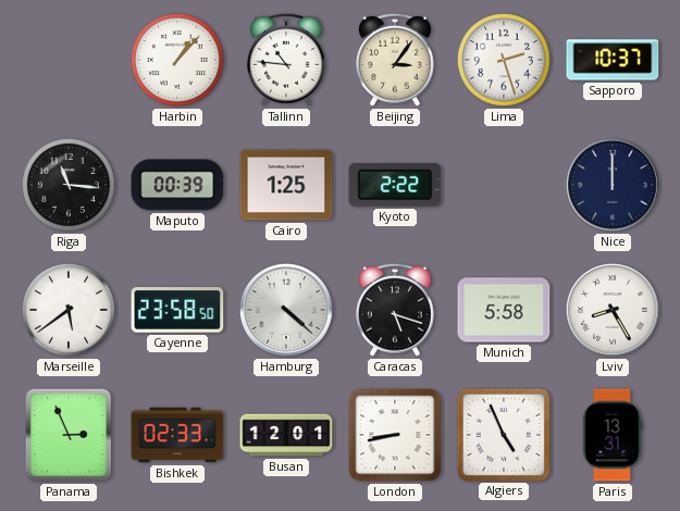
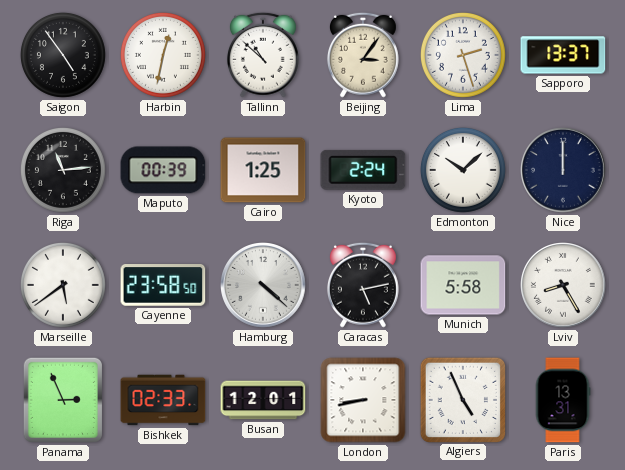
Saigon: none -> 4:54 (63, 55)
Harbin: 1:07 -> 12:32 (163, 55)
Tallinn: 10:46 -> 10:52 (263, 55)
Sapporo: 10:37 -> 13:37 (563, 55)
Riga: 11:16 -> 11:14 (63, 170)
Kyoto: 2:22 -> 2:24 (363, 170)
Edmonton: none -> 10:08 (463, 170)
Caracas: 5:18 -> 5:13 (363, 285)
